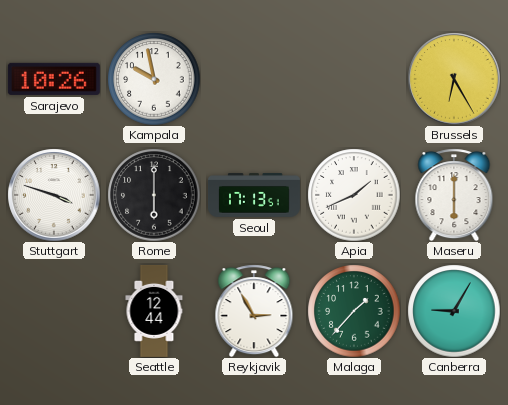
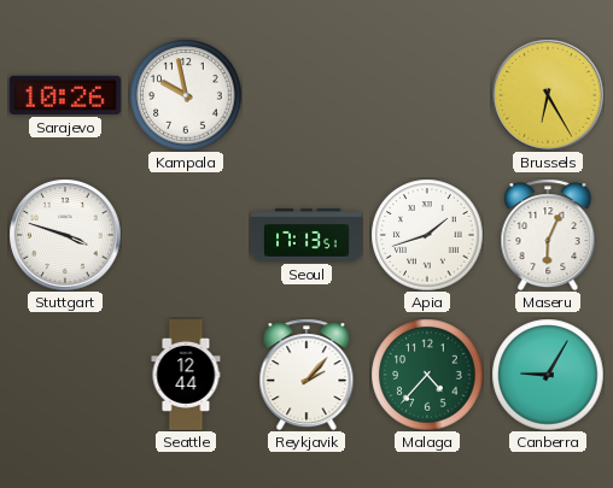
Rome: 6:00 -> none (154, 195)
Apia: 1:41 -> 1:42 (427, 235)
Maseru: 6:00 -> 6:04 (548, 235)
Reykjavik: 2:55 -> 2:07 (306, 375)
Malaga: 1:37 -> 4:37 (427, 375)
